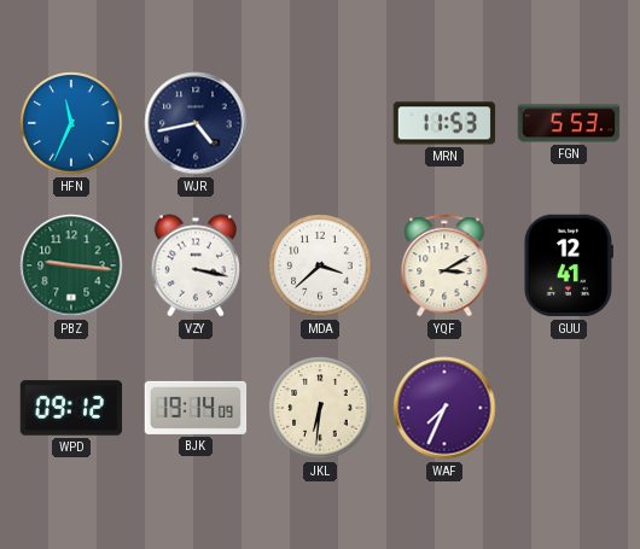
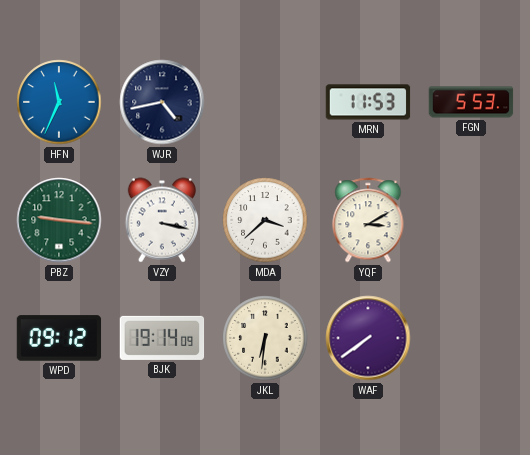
GUU: 12:41 -> none (569, 265)
WAF: 7:34 -> 7:39 (368, 338)
